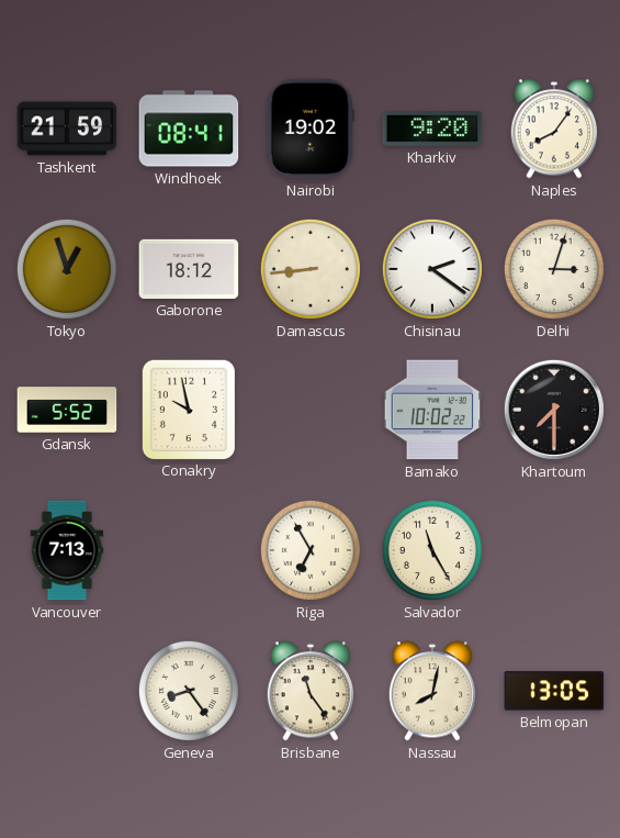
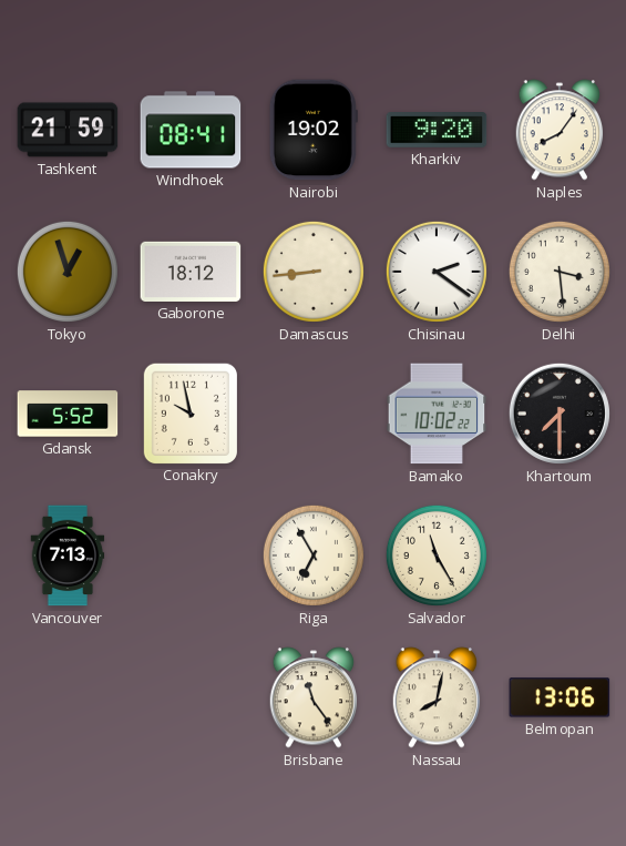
Delhi: 3:03 -> 3:29 (560, 272)
Geneva: 8:24 -> none (189, 691)
Belmopan: 13:05 -> 13:06 (560, 697)
